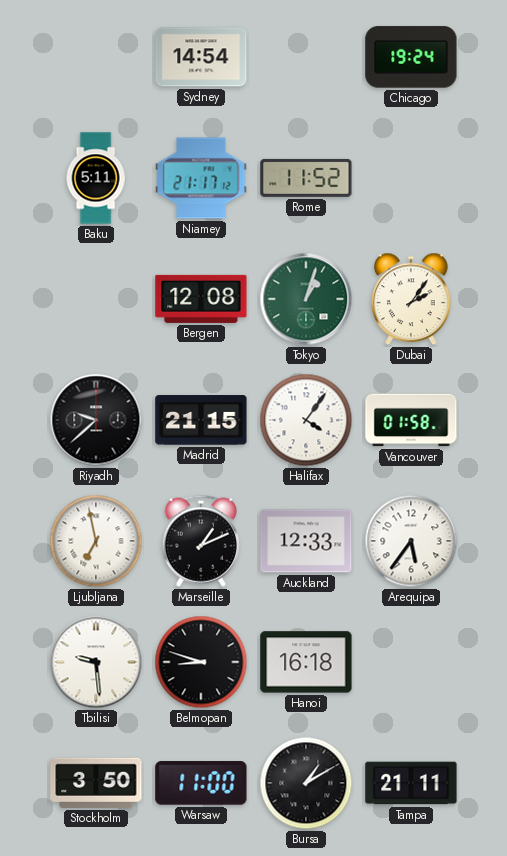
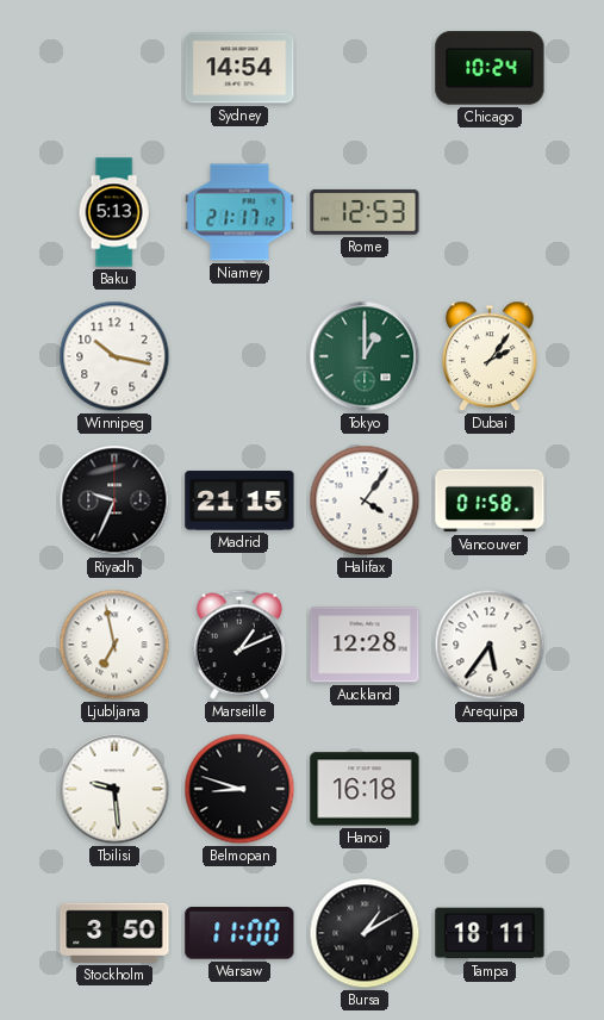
Chicago: 19:24 -> 10:24 (490, 68)
Baku: 5:11 -> 5:13 (114, 212)
Rome: 11:52 -> 12:53 (365, 212)
Winnipeg: none -> 10:17 (114, 356)
Bergen: 12:08 -> none (201, 299)
Tokyo: 1:03 -> 1:00 (365, 356)
Riyadh: 9:38 -> 9:34 (114, 500)
Auckland: 12:33 -> 12:28 (365, 645)
Tampa: 21:11 -> 18:11 (490, 933)
